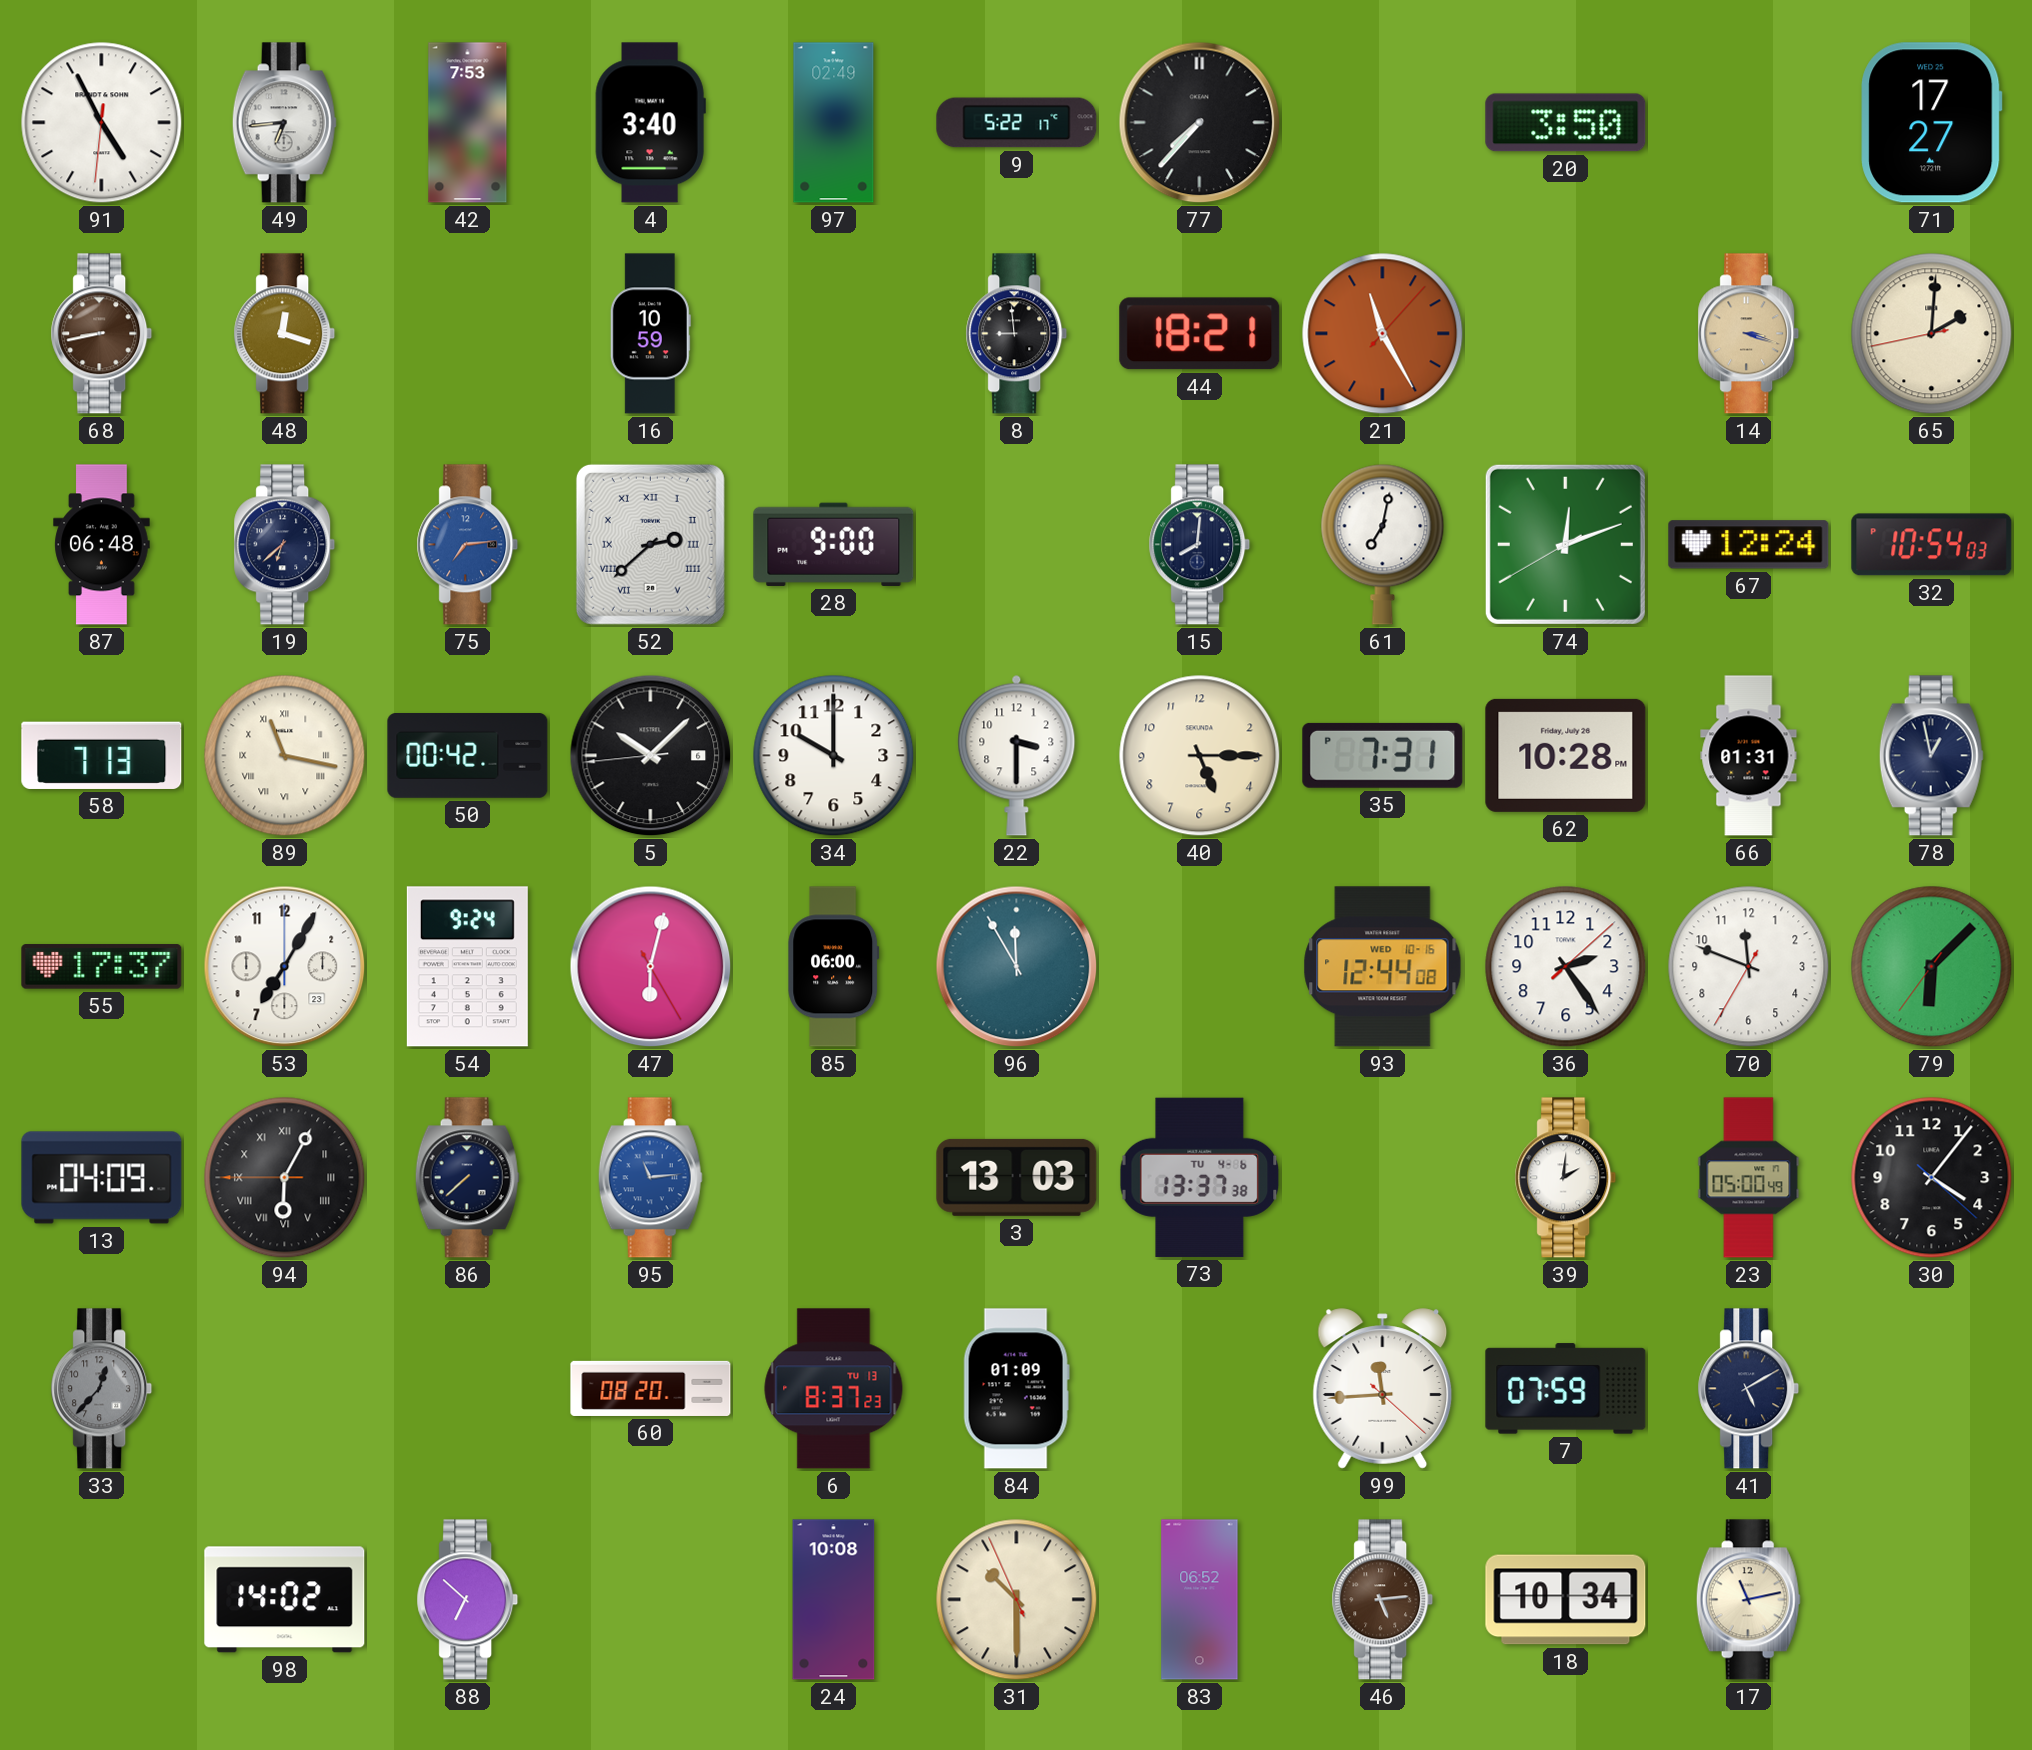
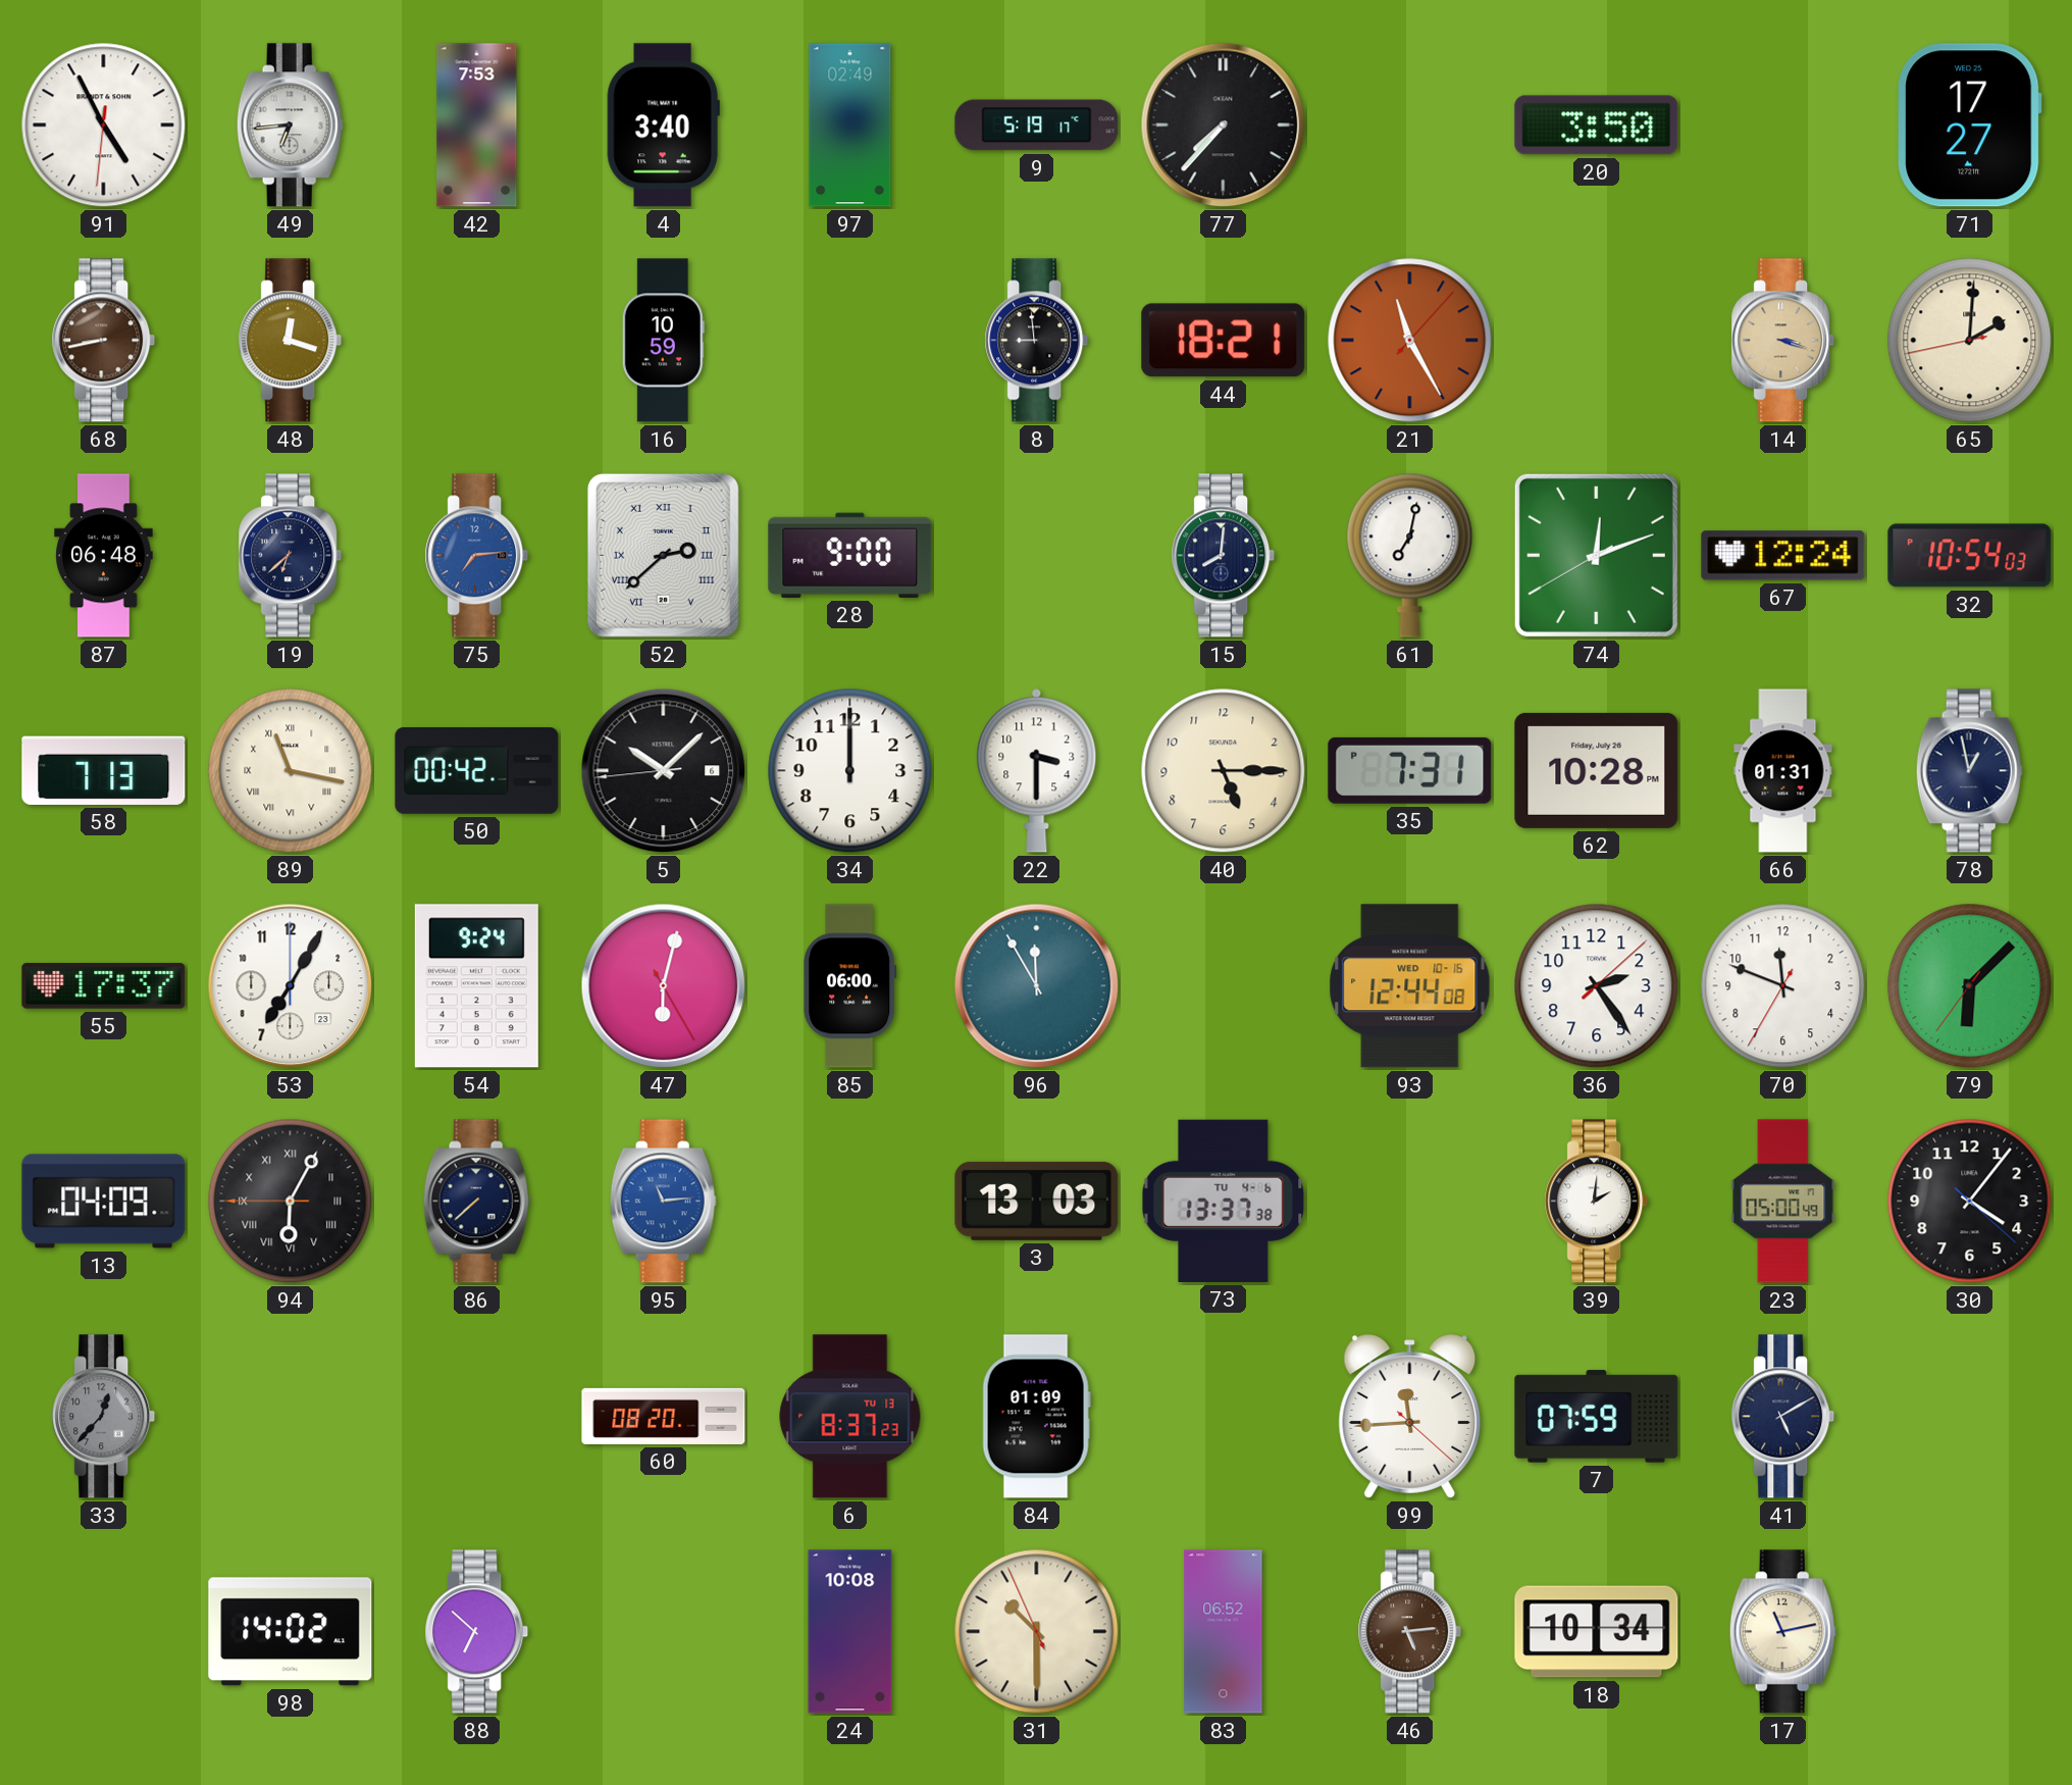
9: 5:22 -> 5:19 (1037, 125)
34: 10:00 -> 12:00 (850, 771)
